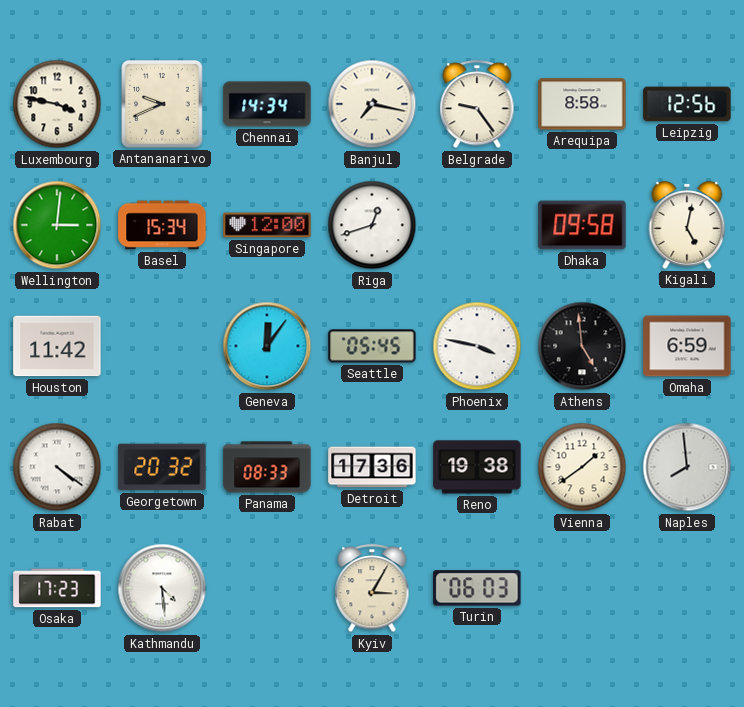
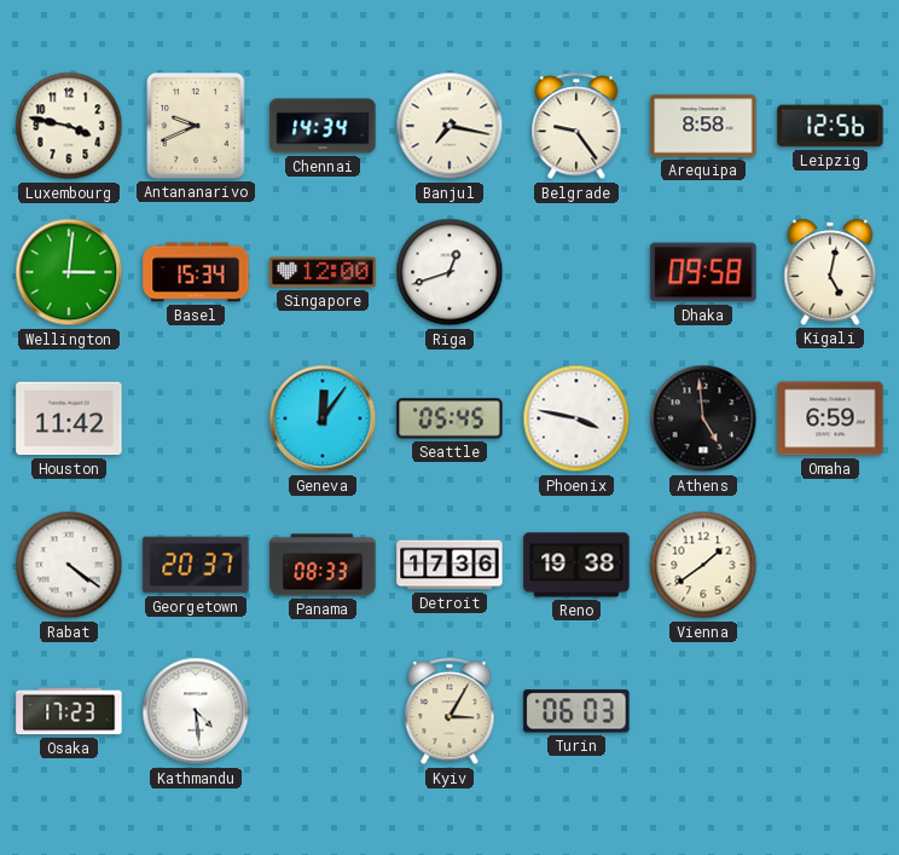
Georgetown: 20:32 -> 20:37 (196, 565)
Naples: 7:59 -> none (687, 467)
